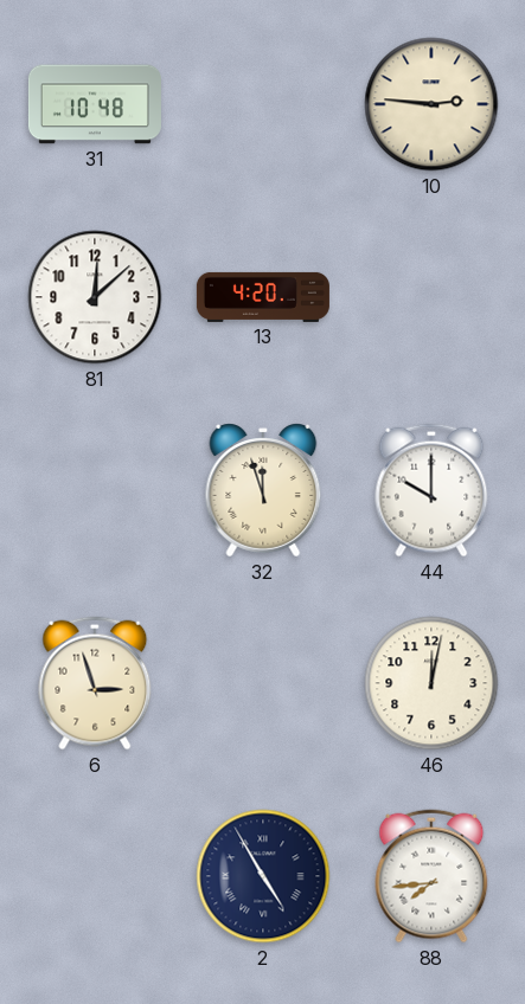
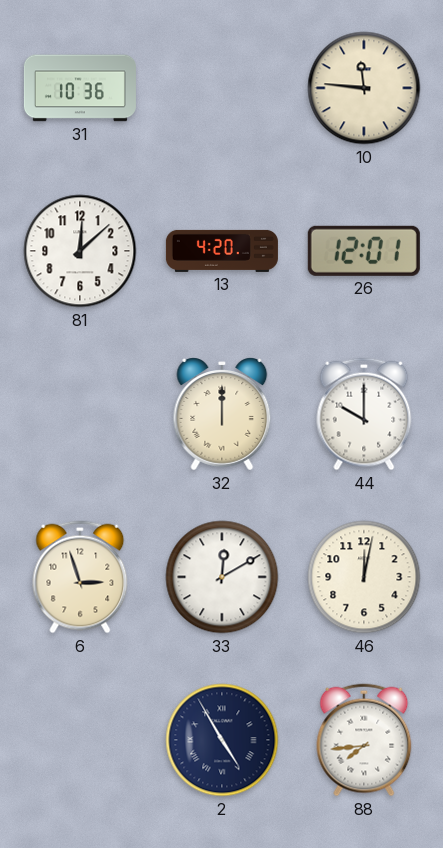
31: 10:48 -> 10:36 (80, 88)
10: 2:46 -> 11:46 (364, 88)
26: none -> 12:01 (364, 251)
32: 11:57 -> 12:00 (222, 414)
33: none -> 12:10 (222, 577)
